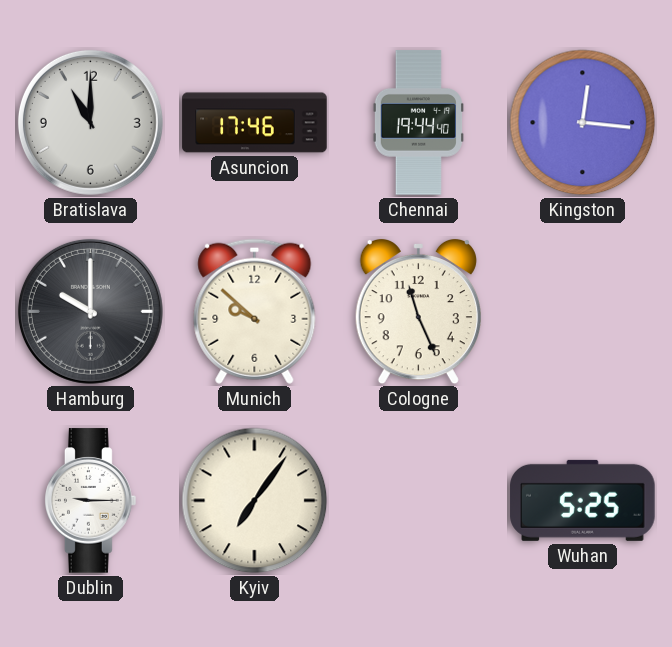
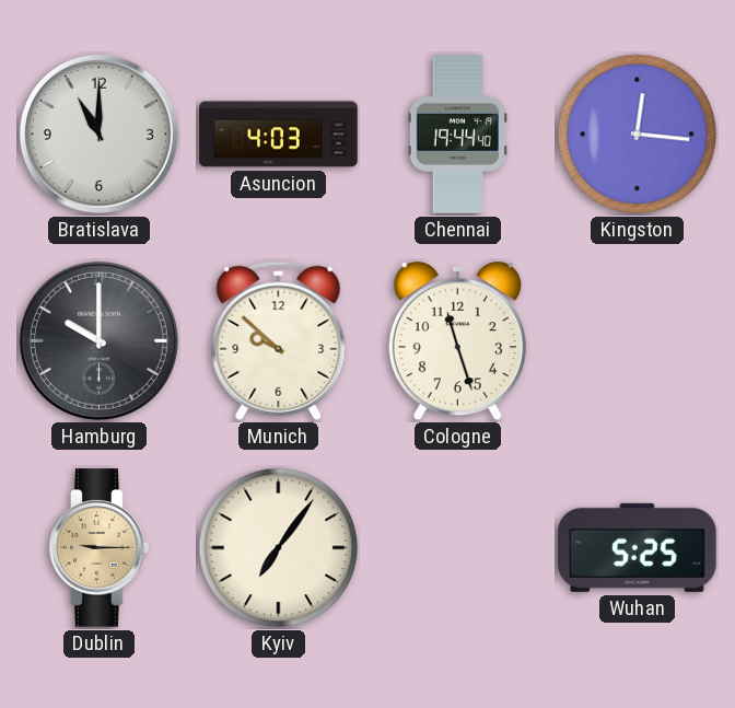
Asuncion: 17:46 -> 4:03 (279, 135)
Cologne: 11:26 -> 11:27 (457, 341)
Dublin dial: white -> champagne (100, 548)
